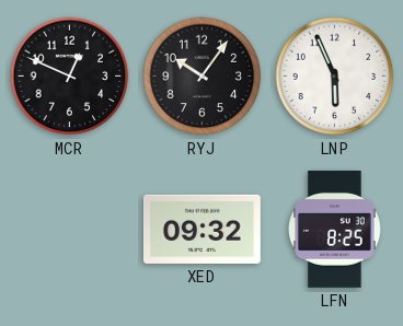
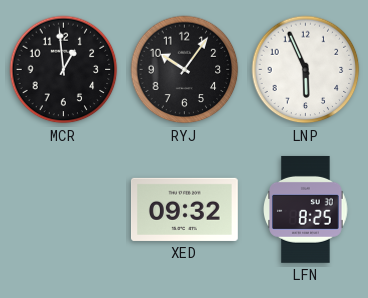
MCR: 12:49 -> 12:59 (64, 70)
